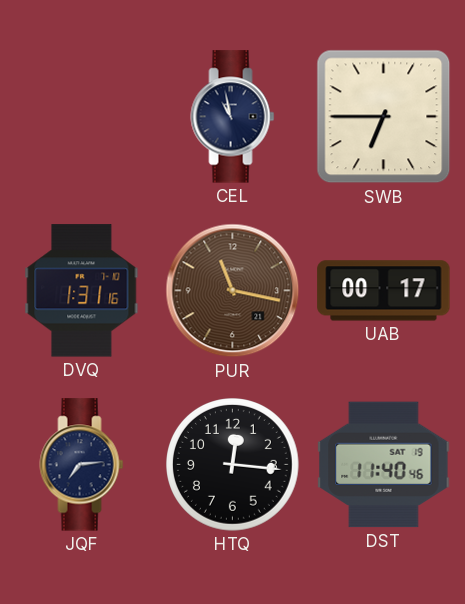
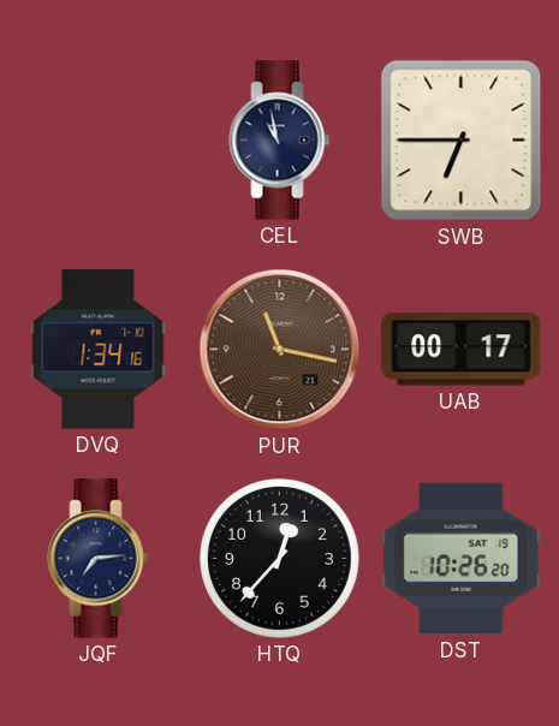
DVQ: 1:31 -> 1:34 (99, 350)
HTQ: 12:16 -> 12:37 (280, 559)
DST: 11:40 -> 10:26 (462, 559)
